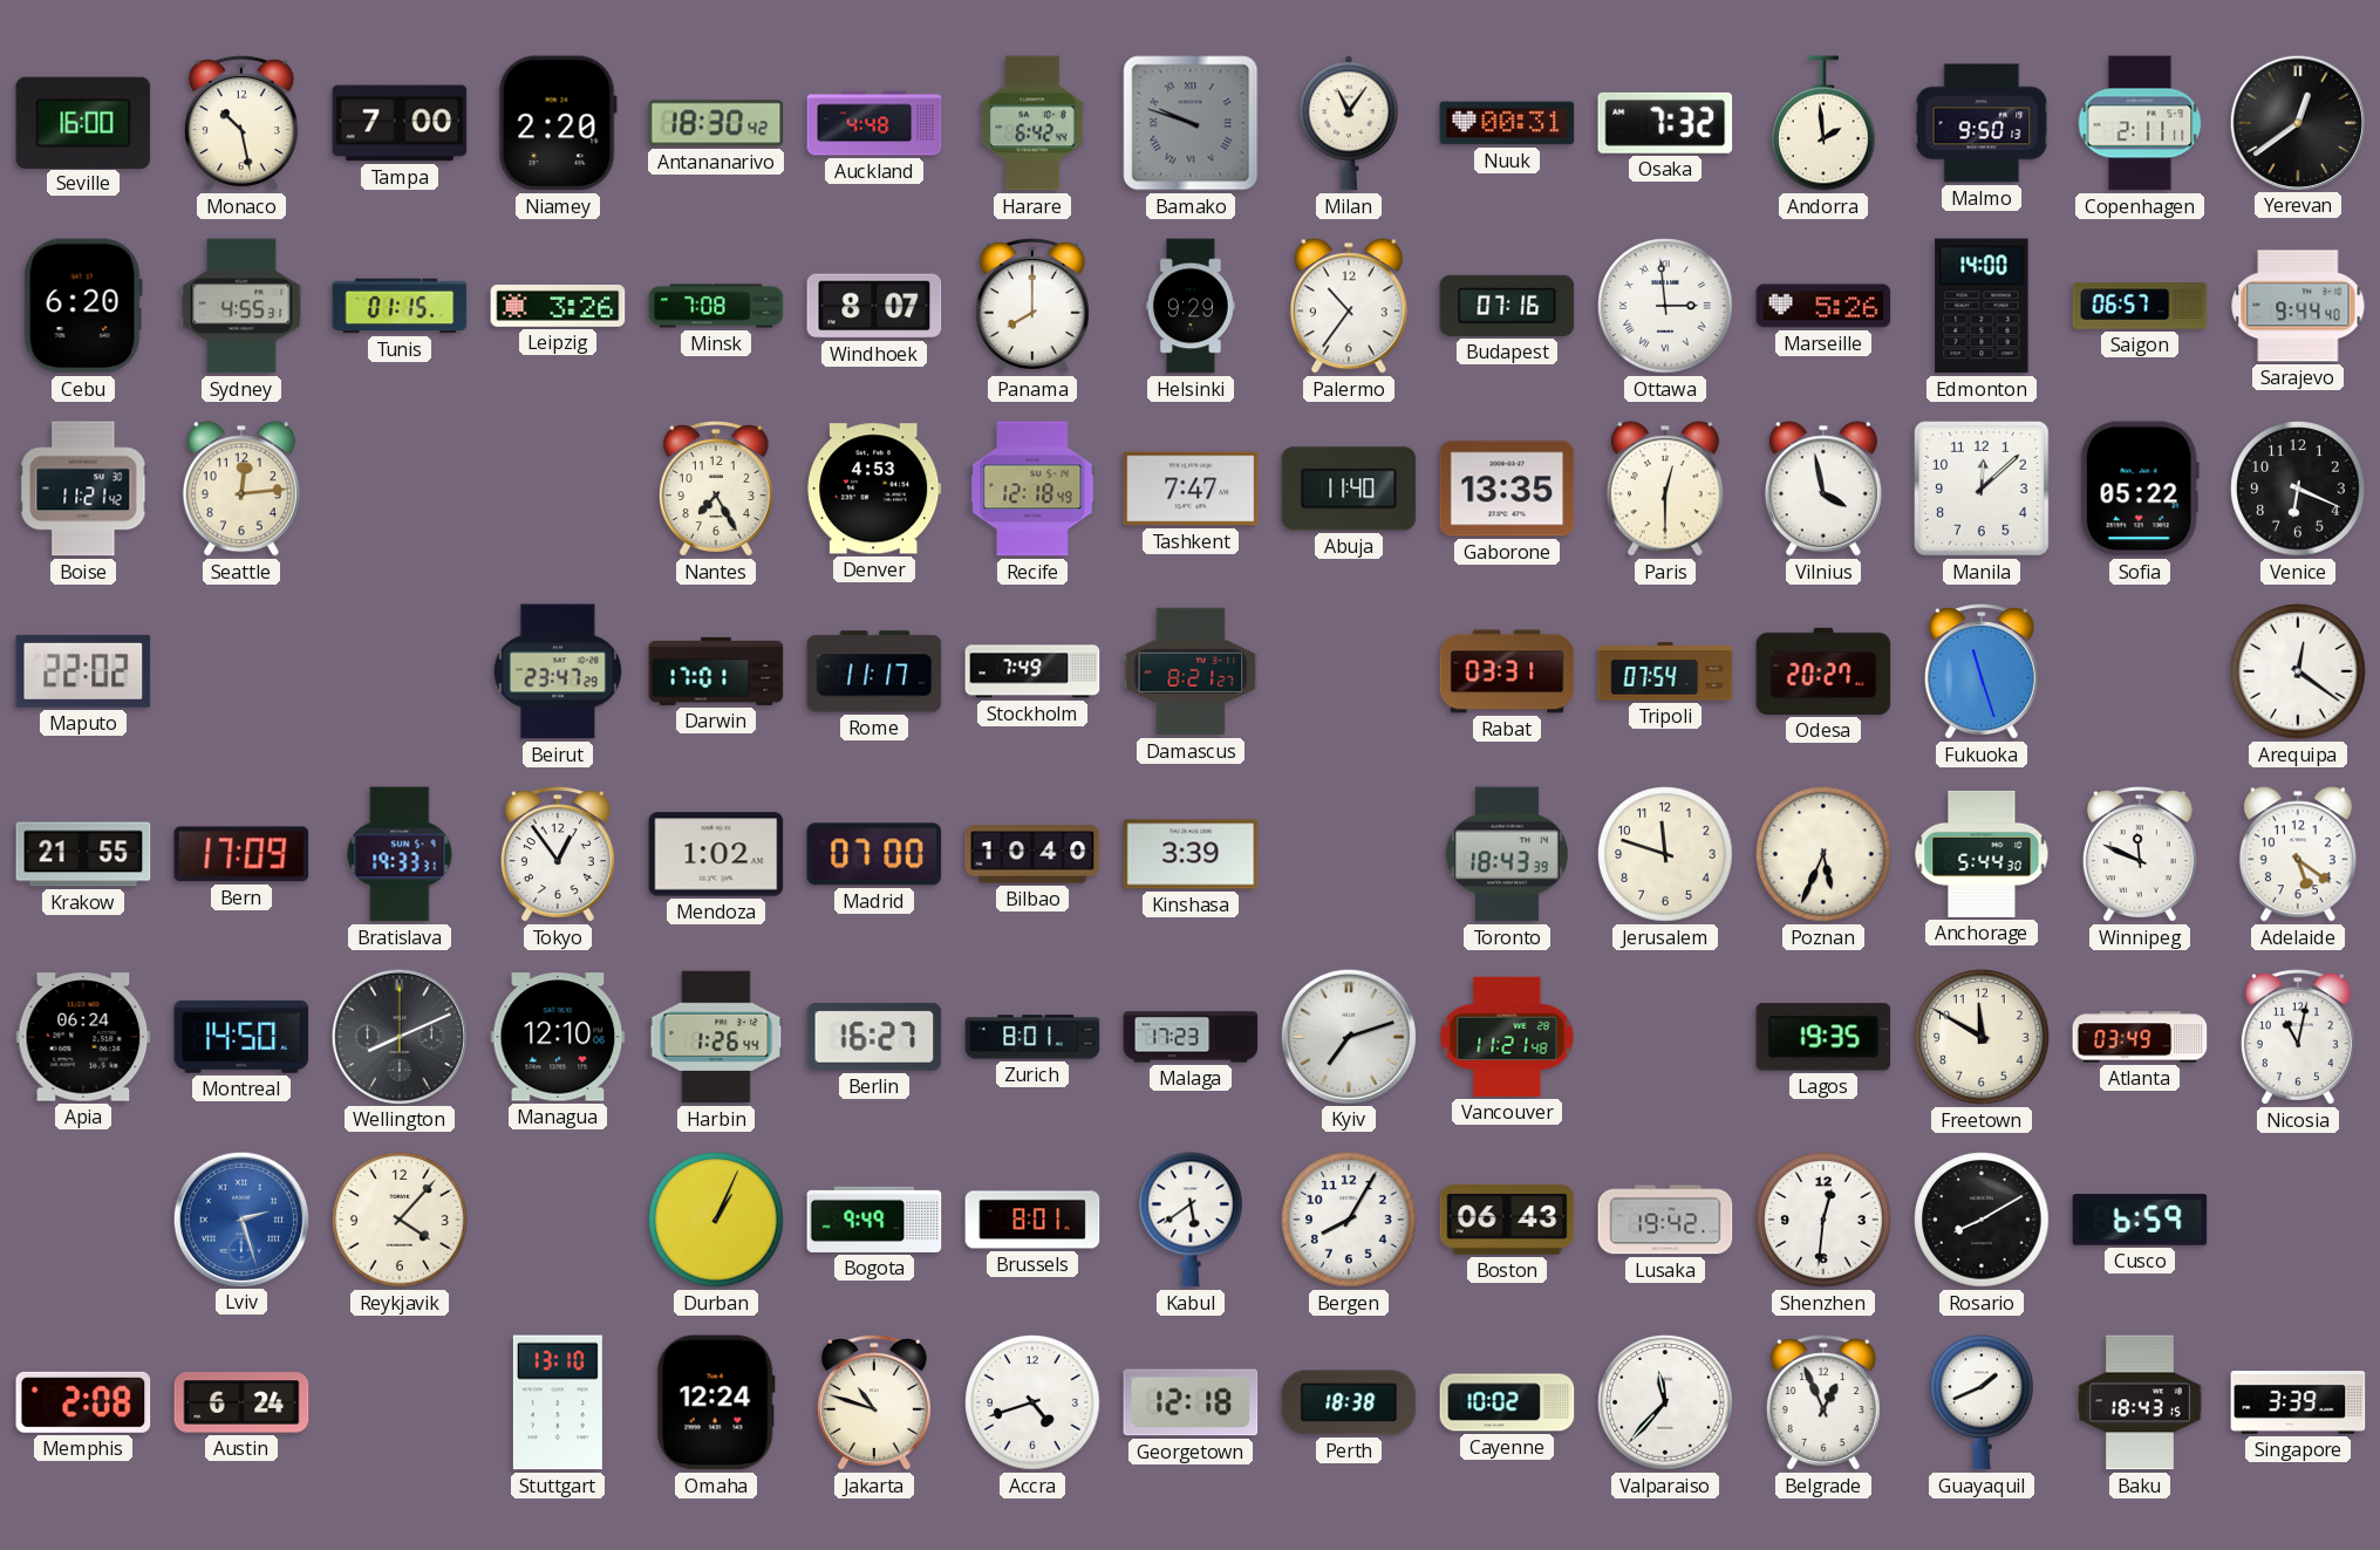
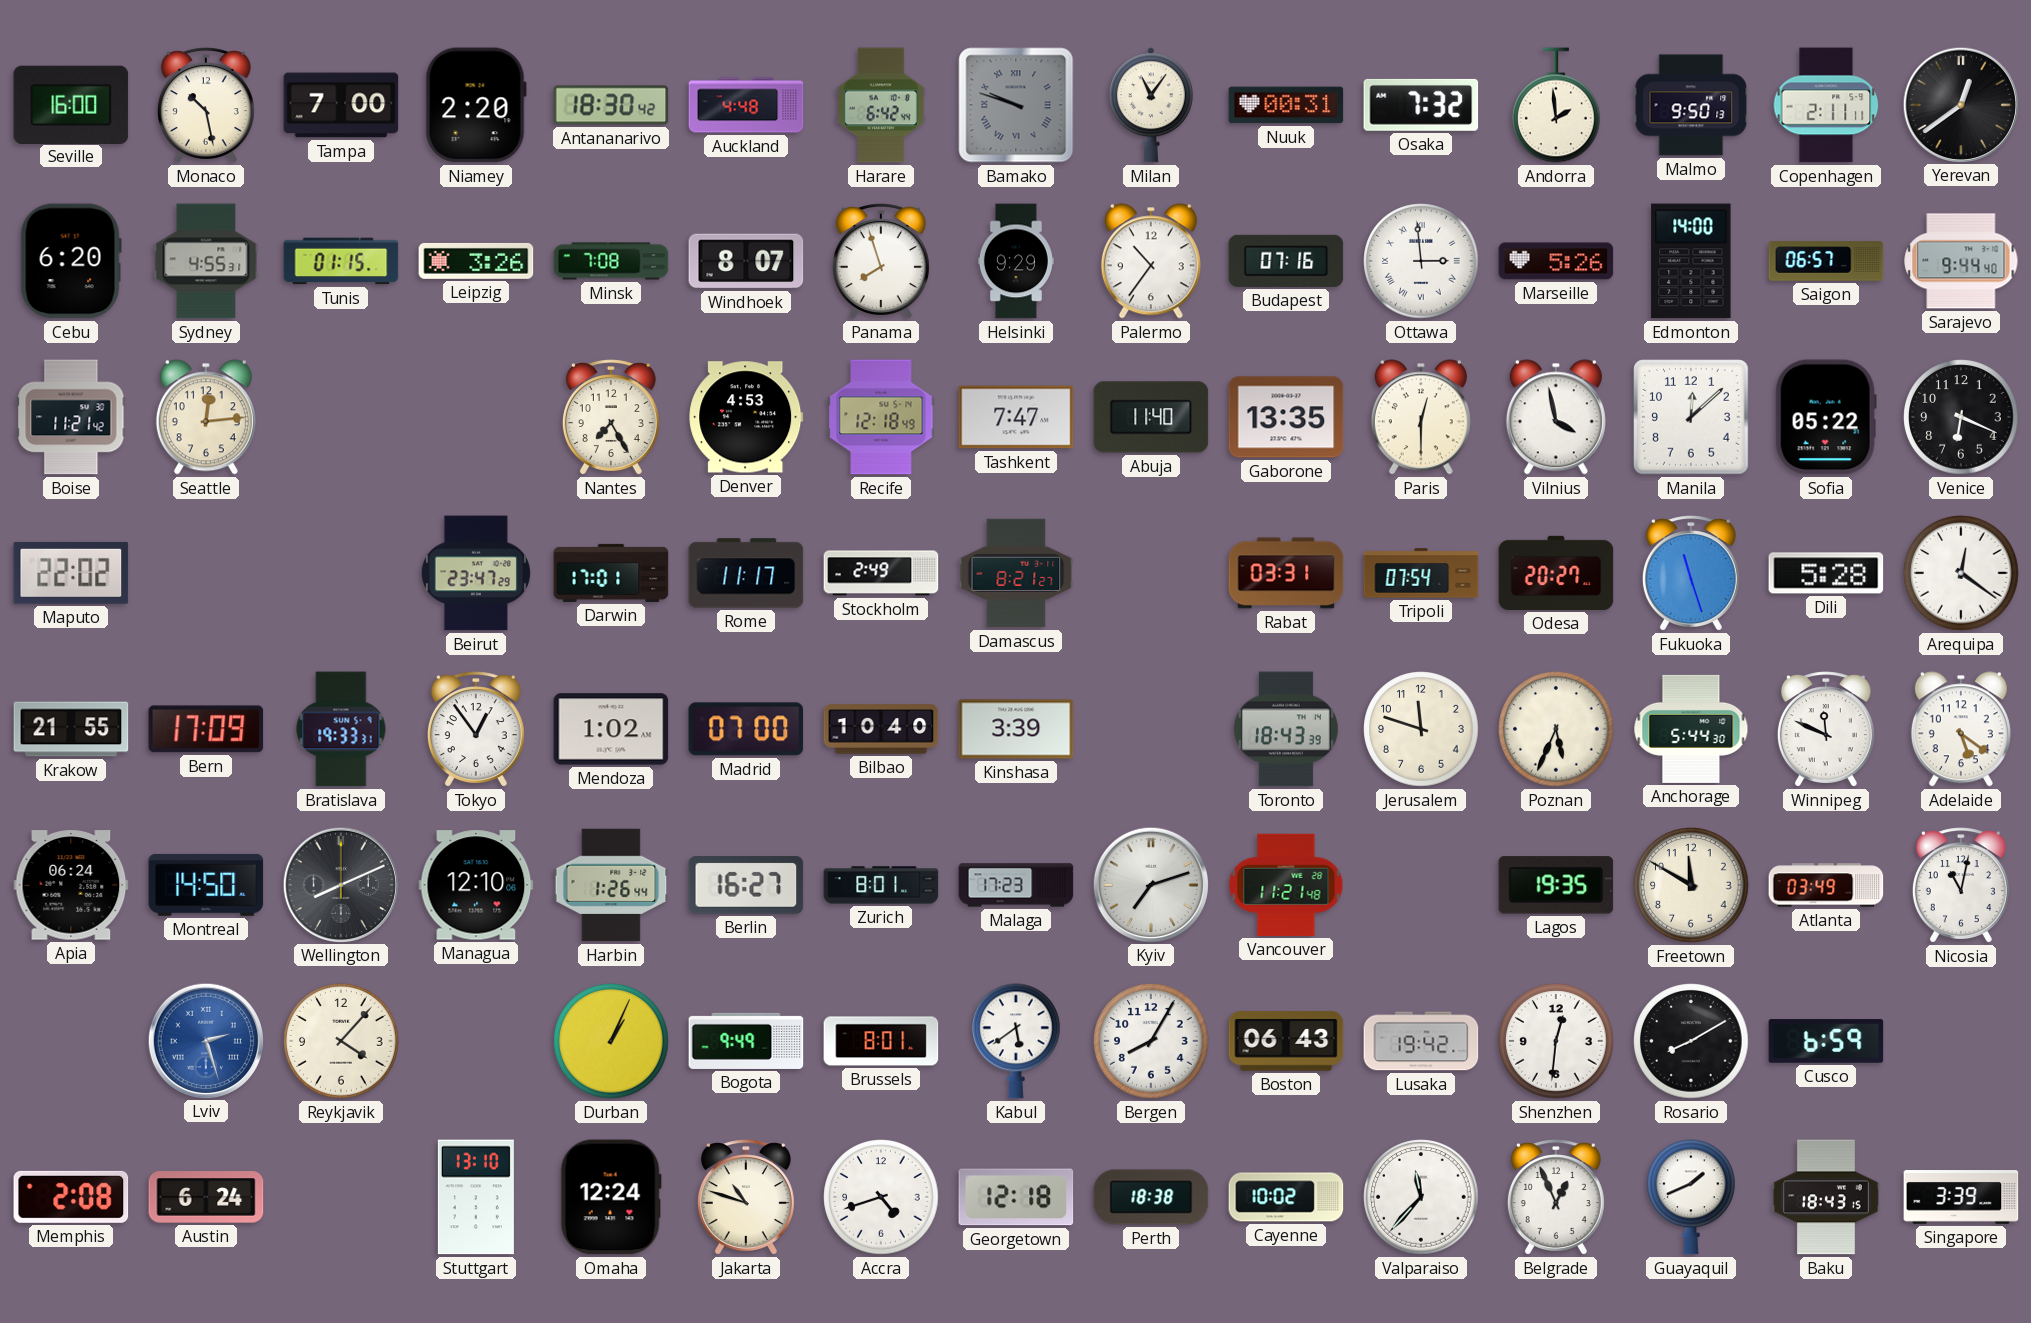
Panama: 8:00 -> 7:57 (881, 261)
Stockholm: 7:49 -> 2:49 (881, 573)
Dili: none -> 5:28 (1826, 573)
